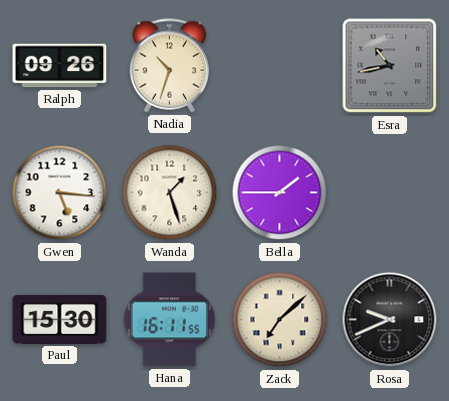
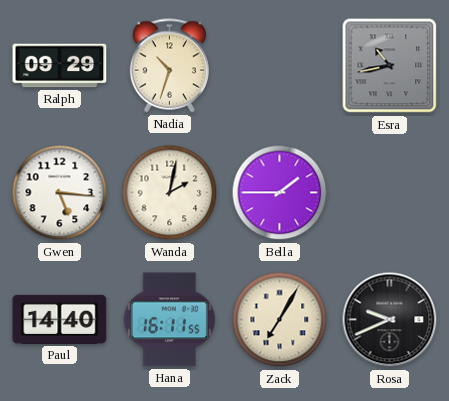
Ralph: 09:26 -> 09:29 (60, 66)
Wanda: 1:27 -> 2:02 (170, 193)
Paul: 15:30 -> 14:40 (60, 319)
Zack: 7:08 -> 7:05 (280, 320)
